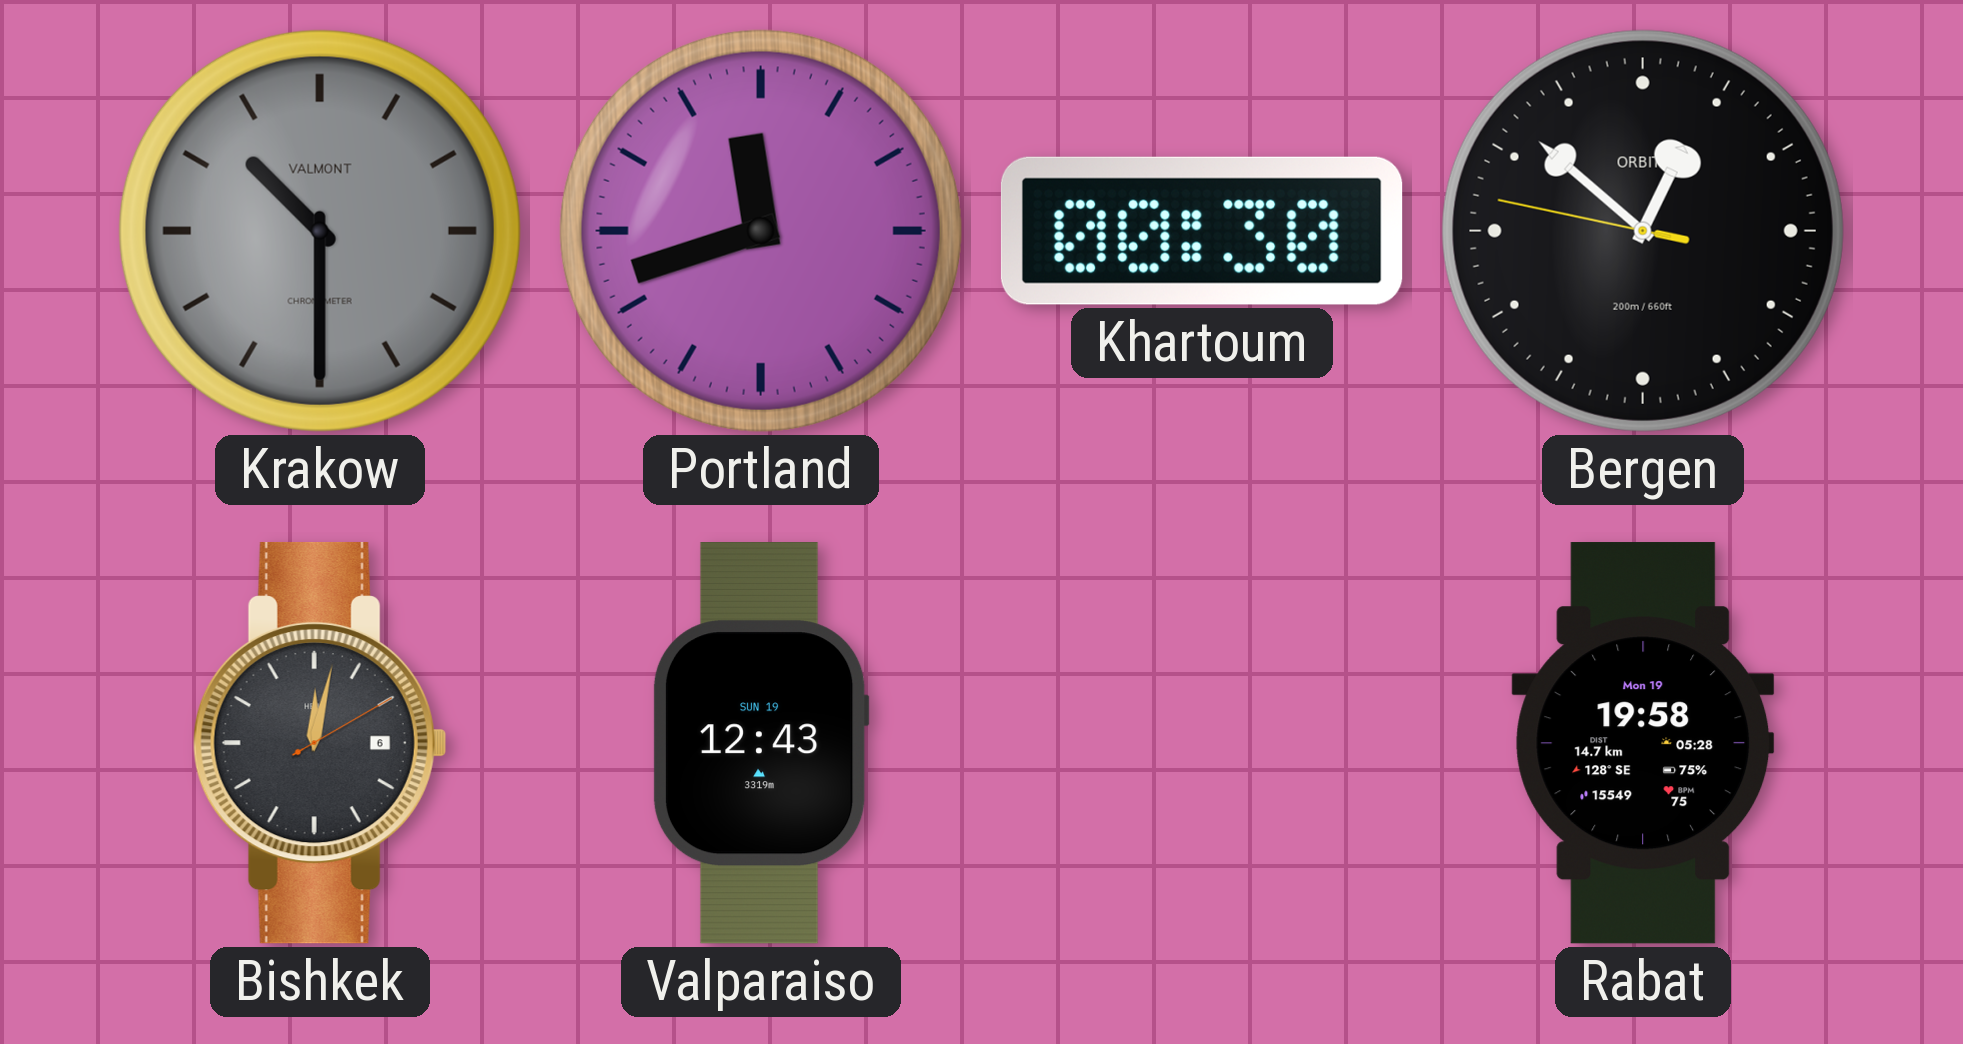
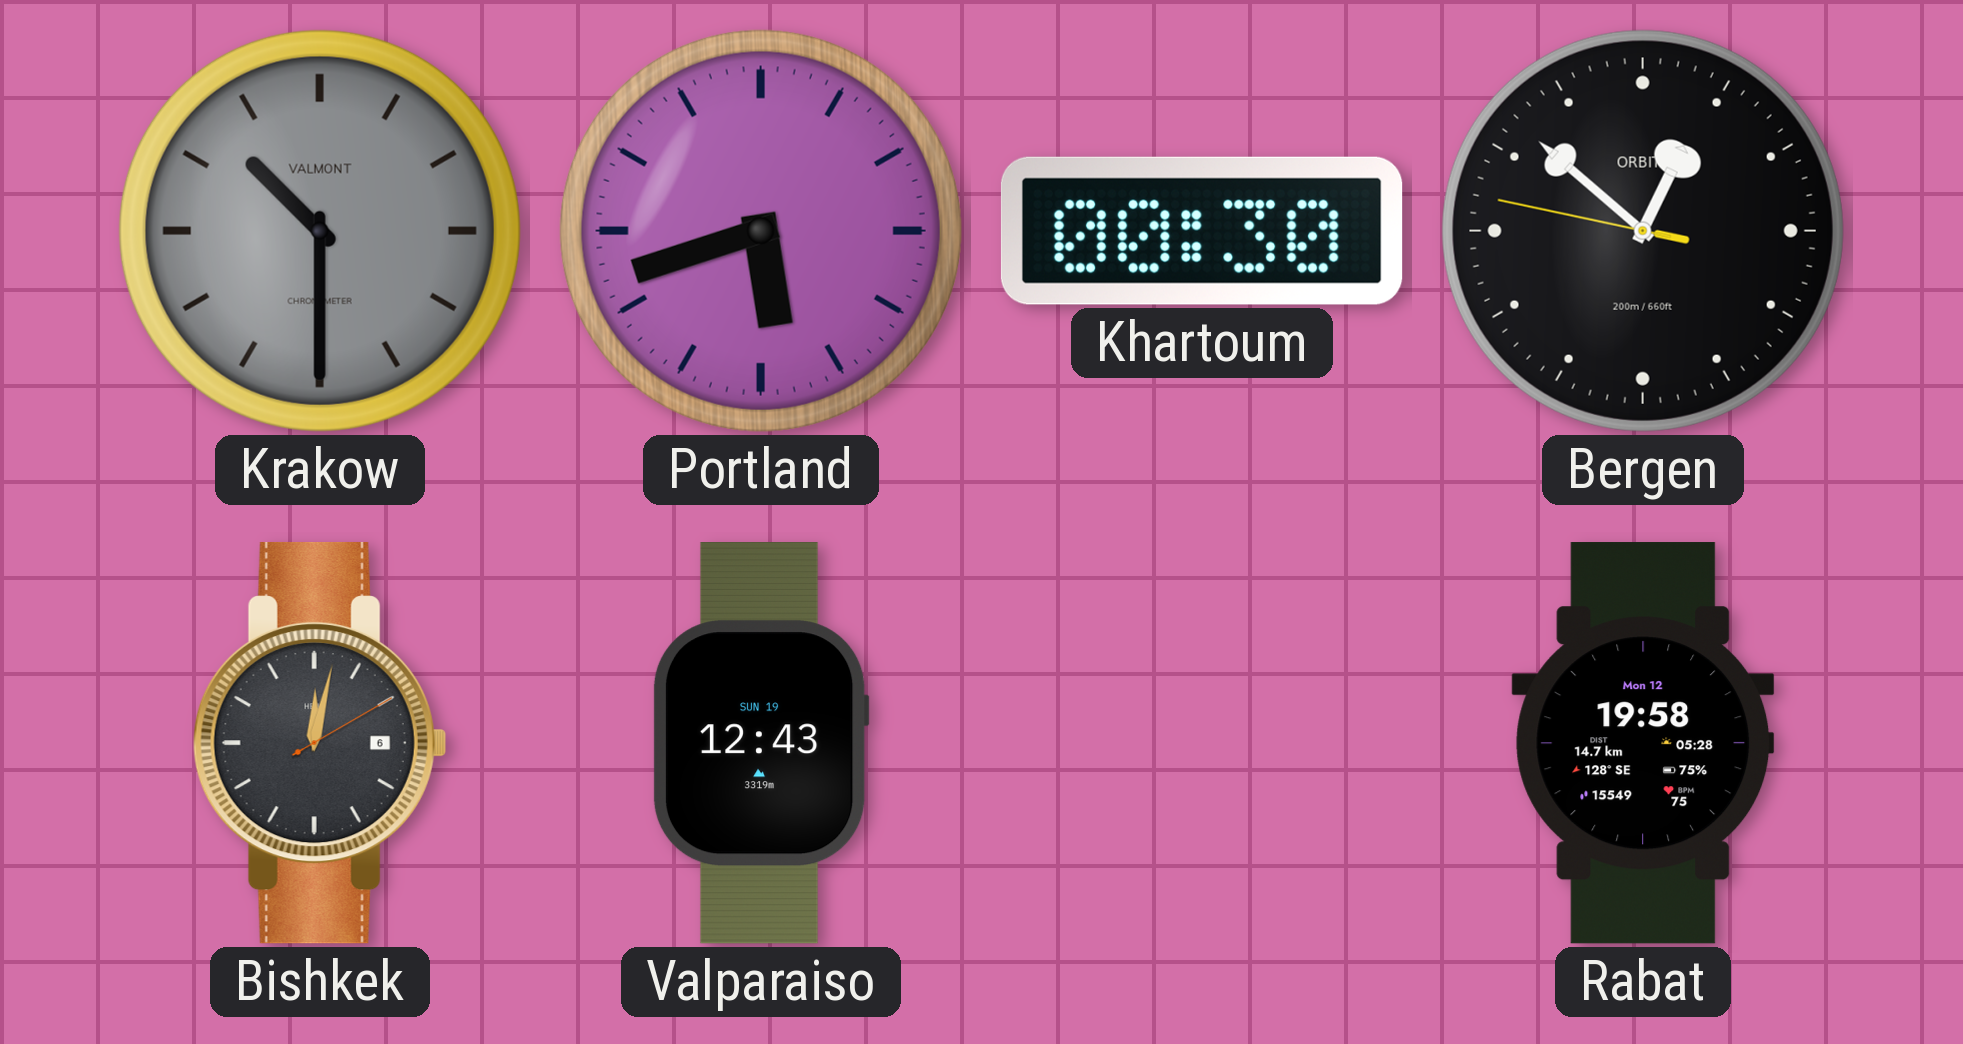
Portland: 11:42 -> 5:42 (761, 231)
Rabat date: Mon 19 -> Mon 12 (1643, 743)
